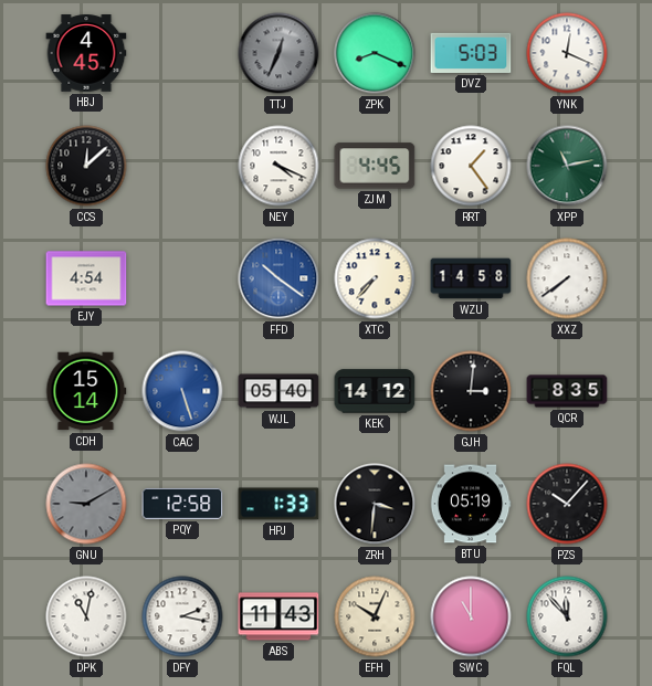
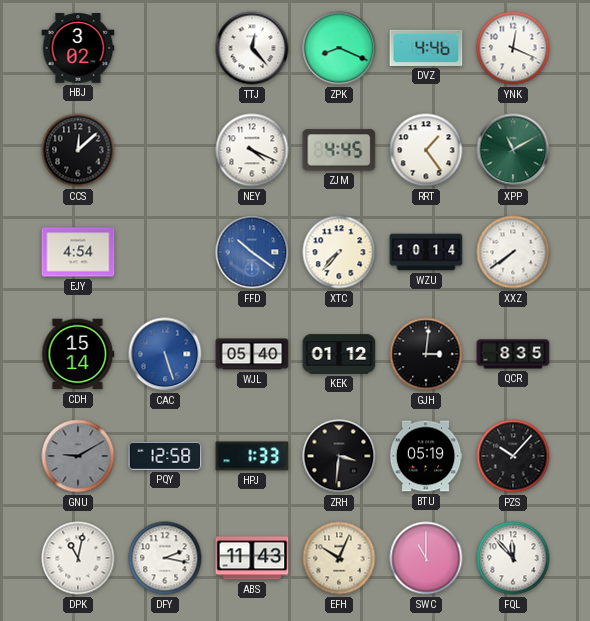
HBJ: 4:45 -> 3:02 (78, 48)
TTJ: 12:34 -> 12:23 (252, 48)
TTJ dial: grey -> white (252, 48)
DVZ: 5:03 -> 4:46 (426, 48)
XPP: 11:13 -> 11:10 (513, 150)
WZU: 14:58 -> 10:14 (426, 252)
KEK: 14:12 -> 01:12 (339, 354)
